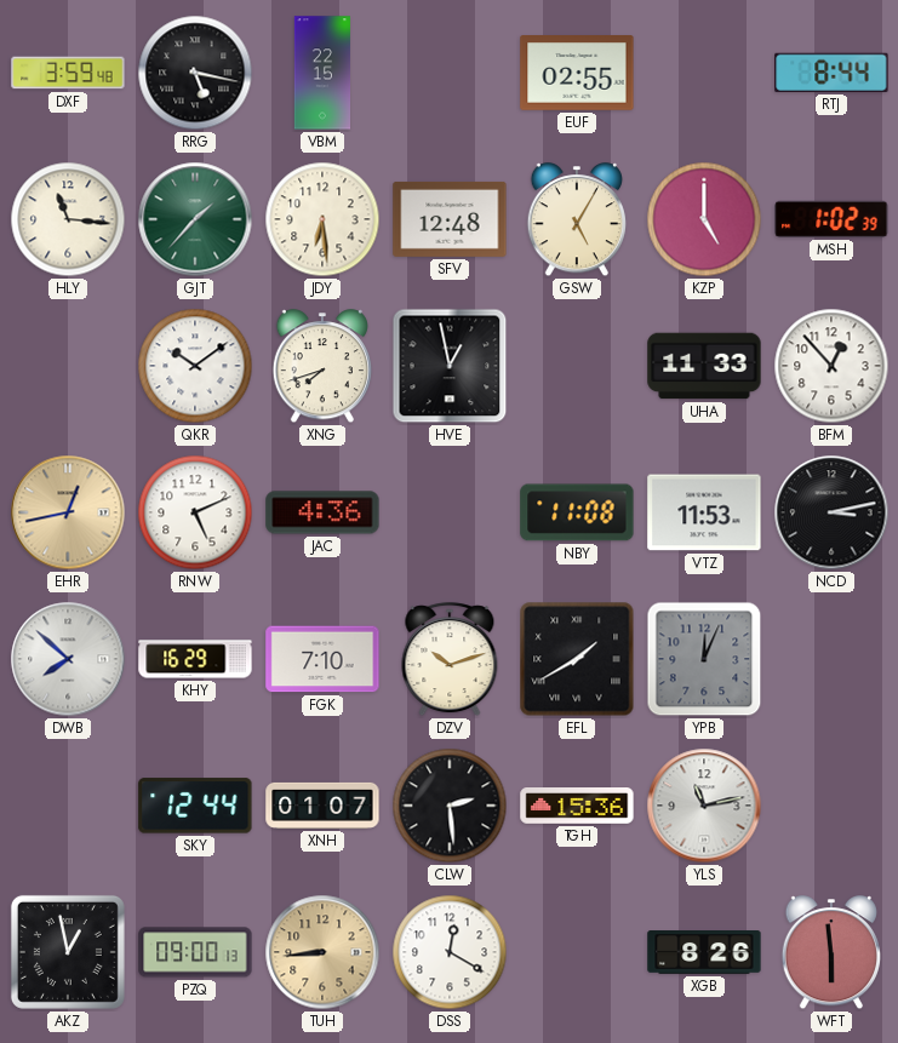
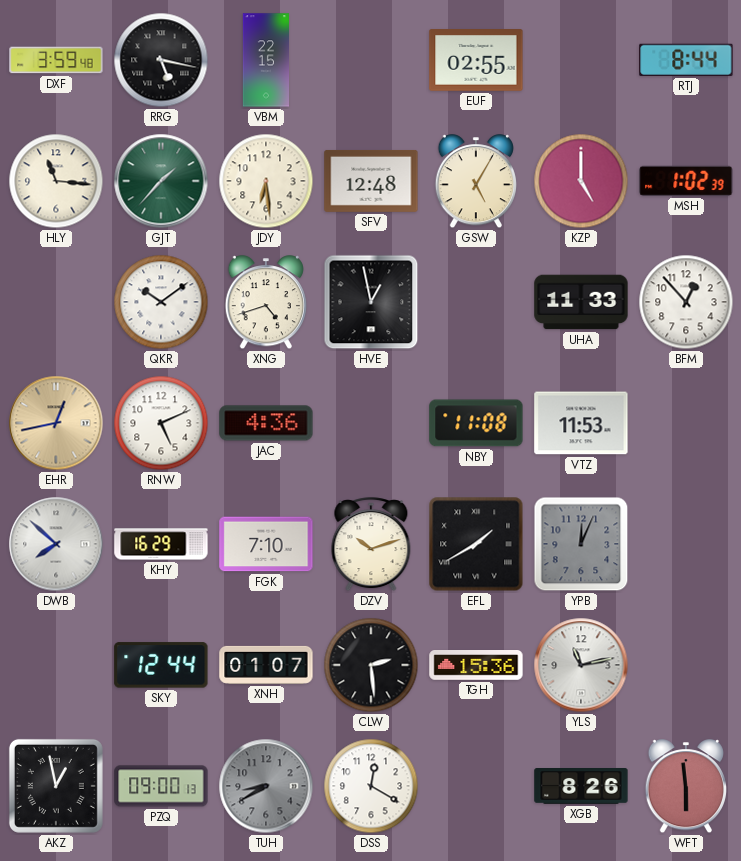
XNG: 7:42 -> 4:42 (265, 303)
NCD: 3:13 -> none (831, 512)
TUH: 8:44 -> 8:40 (266, 786)
TUH dial: champagne -> grey (266, 786)
